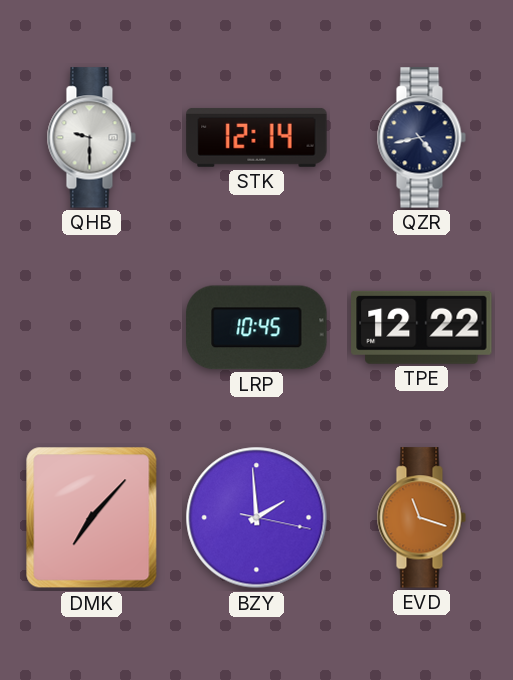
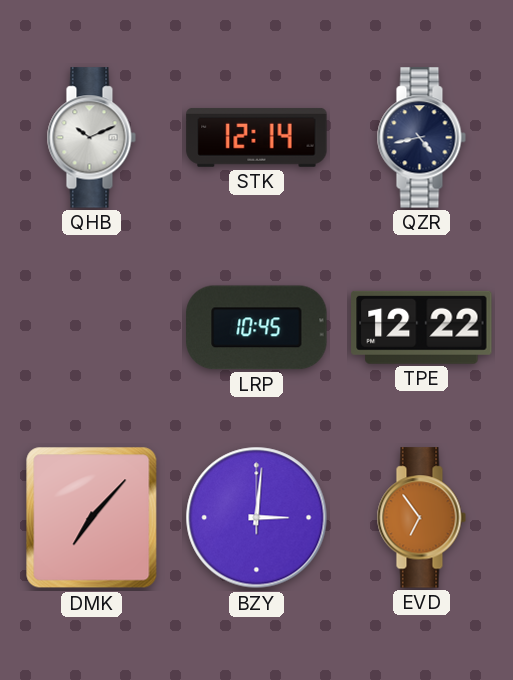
QHB: 9:30 -> 10:11 (91, 138)
BZY: 1:59 -> 3:01 (257, 518)
EVD: 11:18 -> 6:54 (421, 518)
